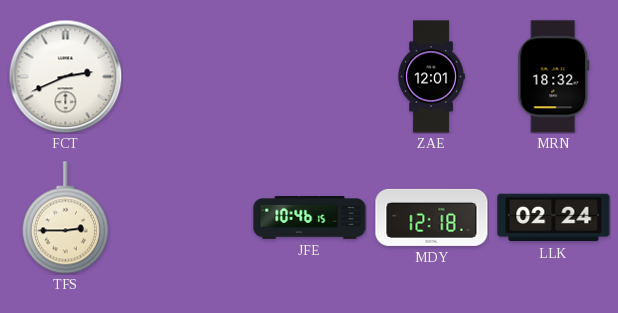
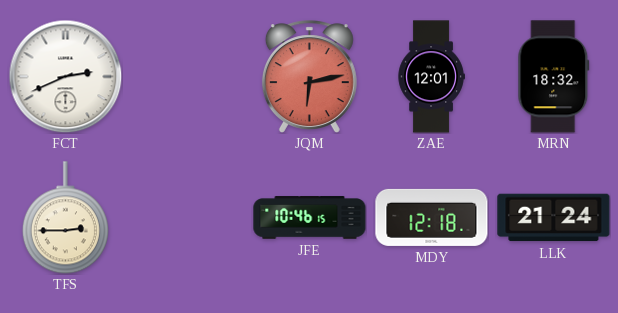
JQM: none -> 6:13 (309, 76)
LLK: 02:24 -> 21:24 (554, 218)
